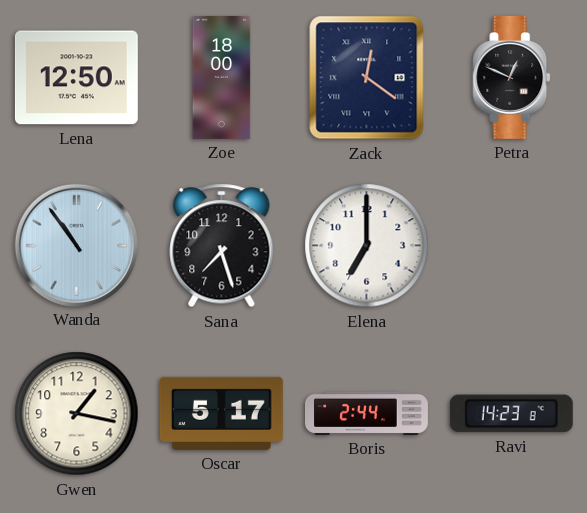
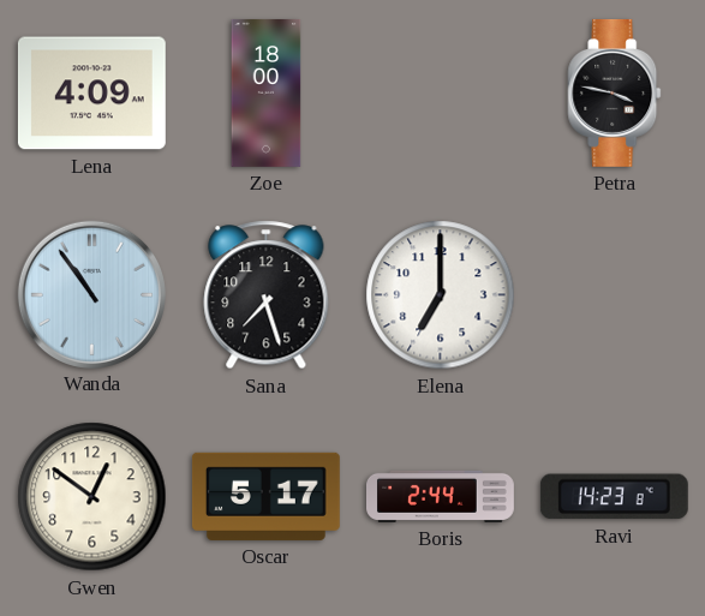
Lena: 12:50 -> 4:09 (91, 94)
Zack: 12:21 -> none (367, 78)
Petra: 12:49 -> 3:47 (615, 92)
Gwen: 1:17 -> 12:51 (92, 497)
